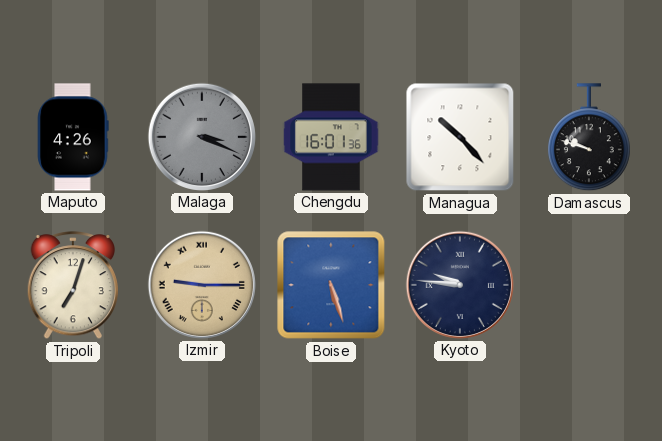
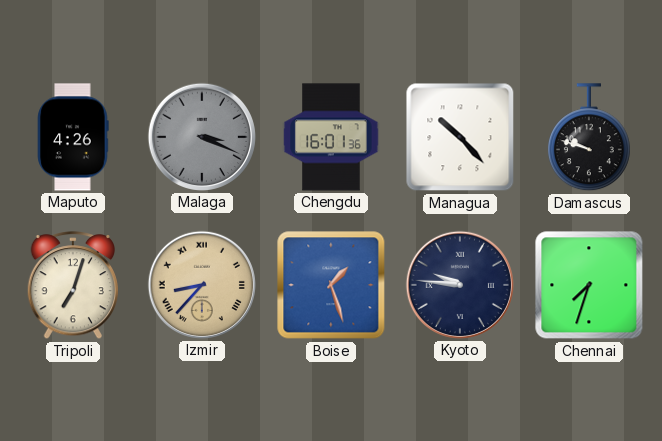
Izmir: 9:15 -> 8:37 (202, 285)
Boise: 5:27 -> 1:27 (331, 285)
Chennai: none -> 7:33 (589, 285)
